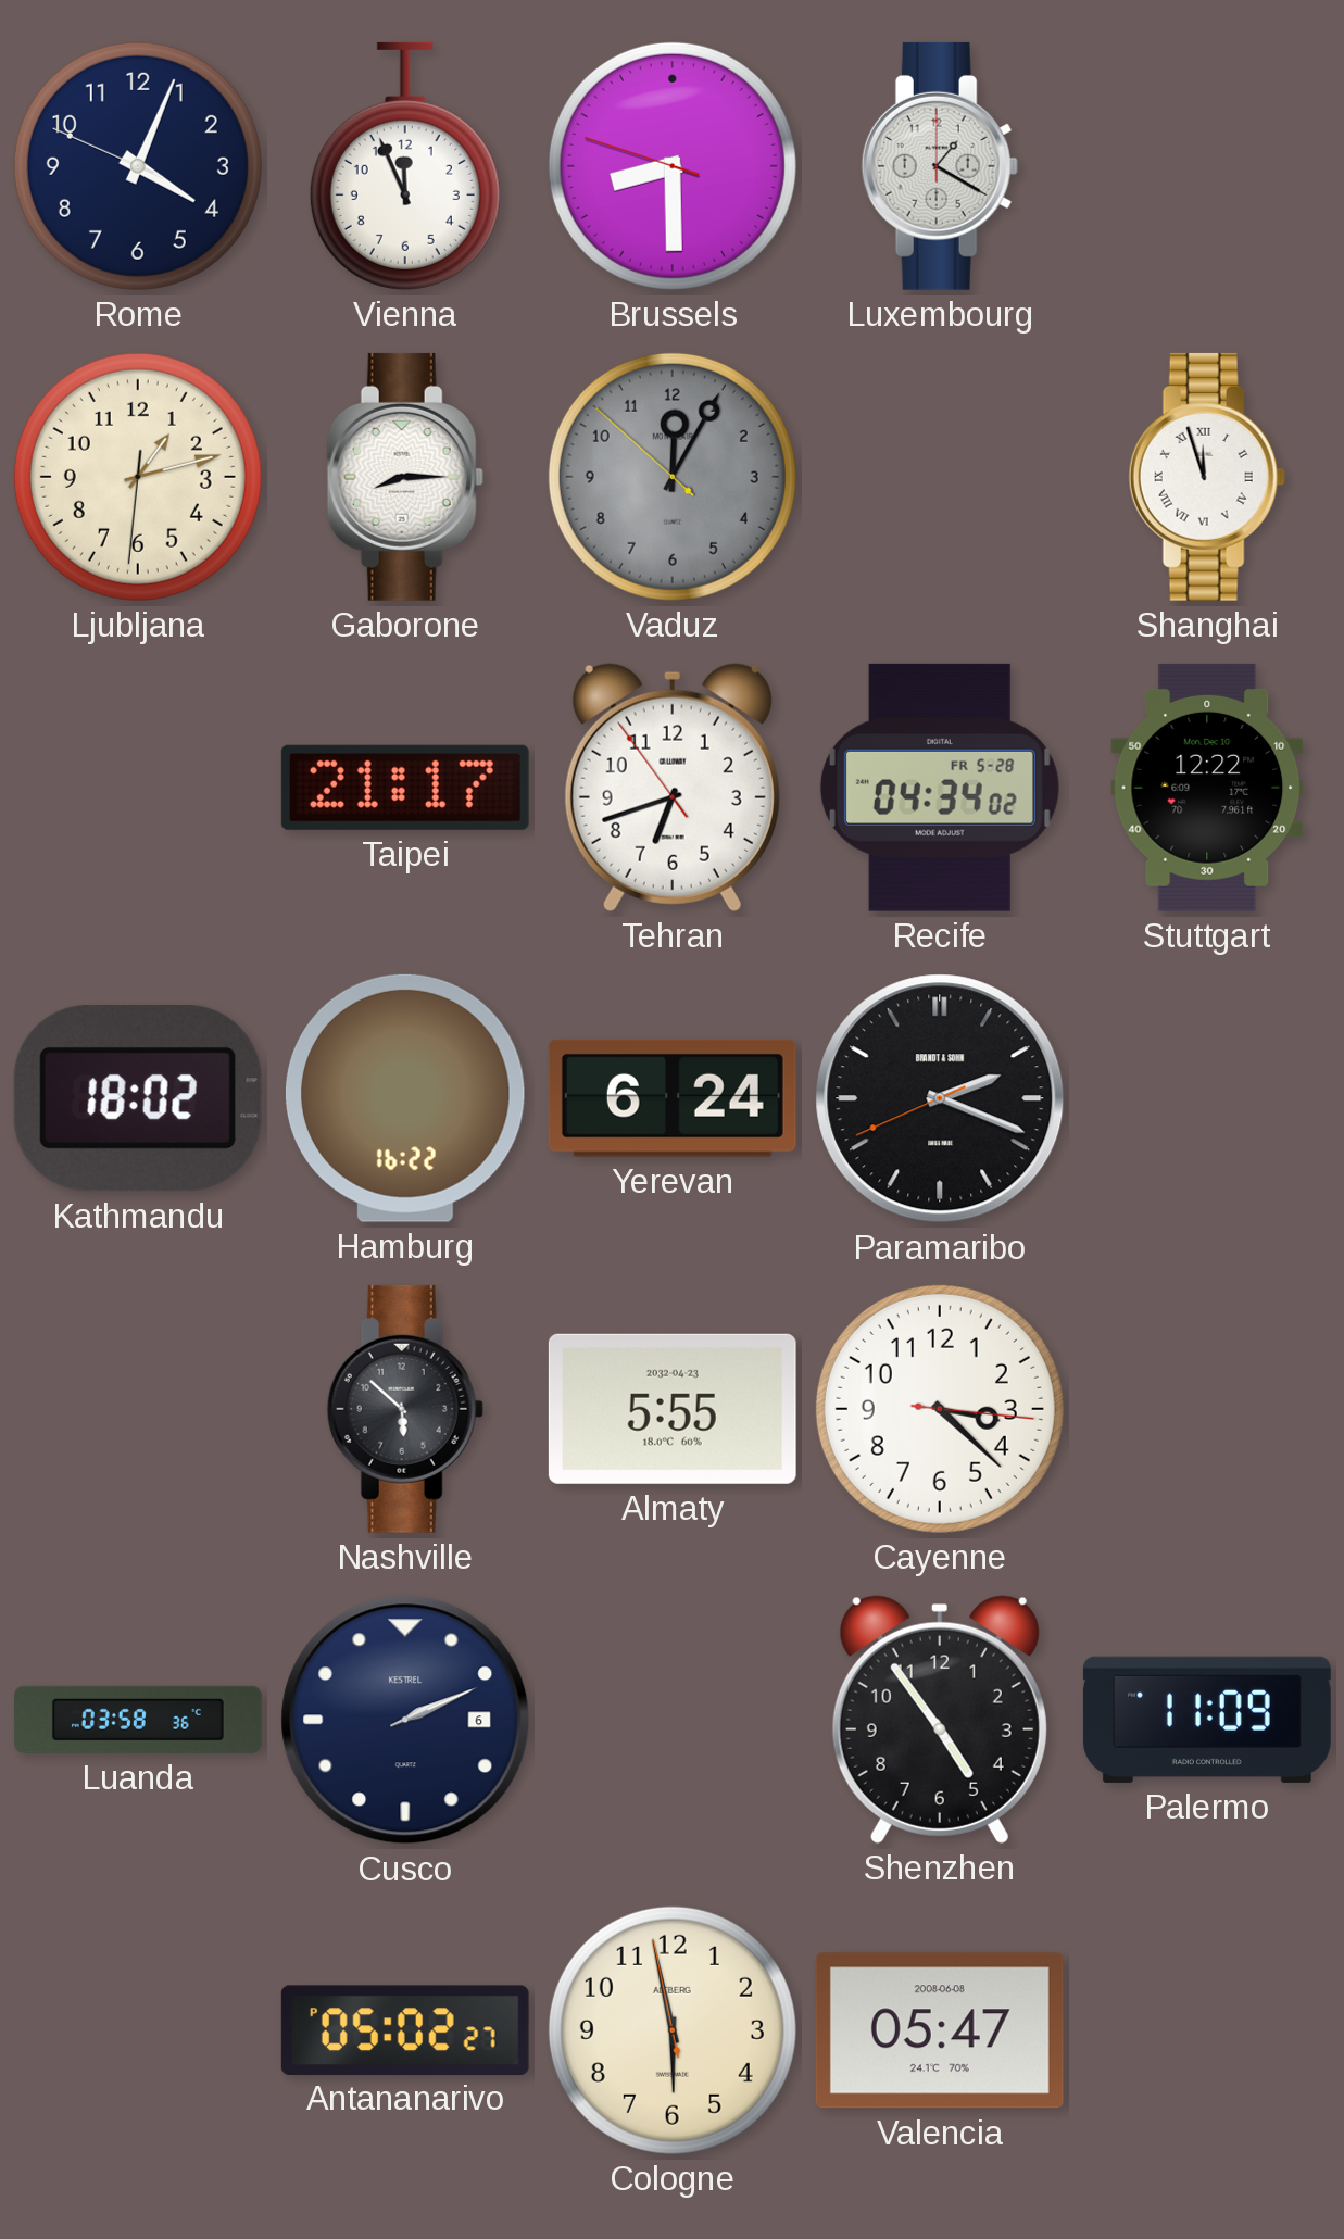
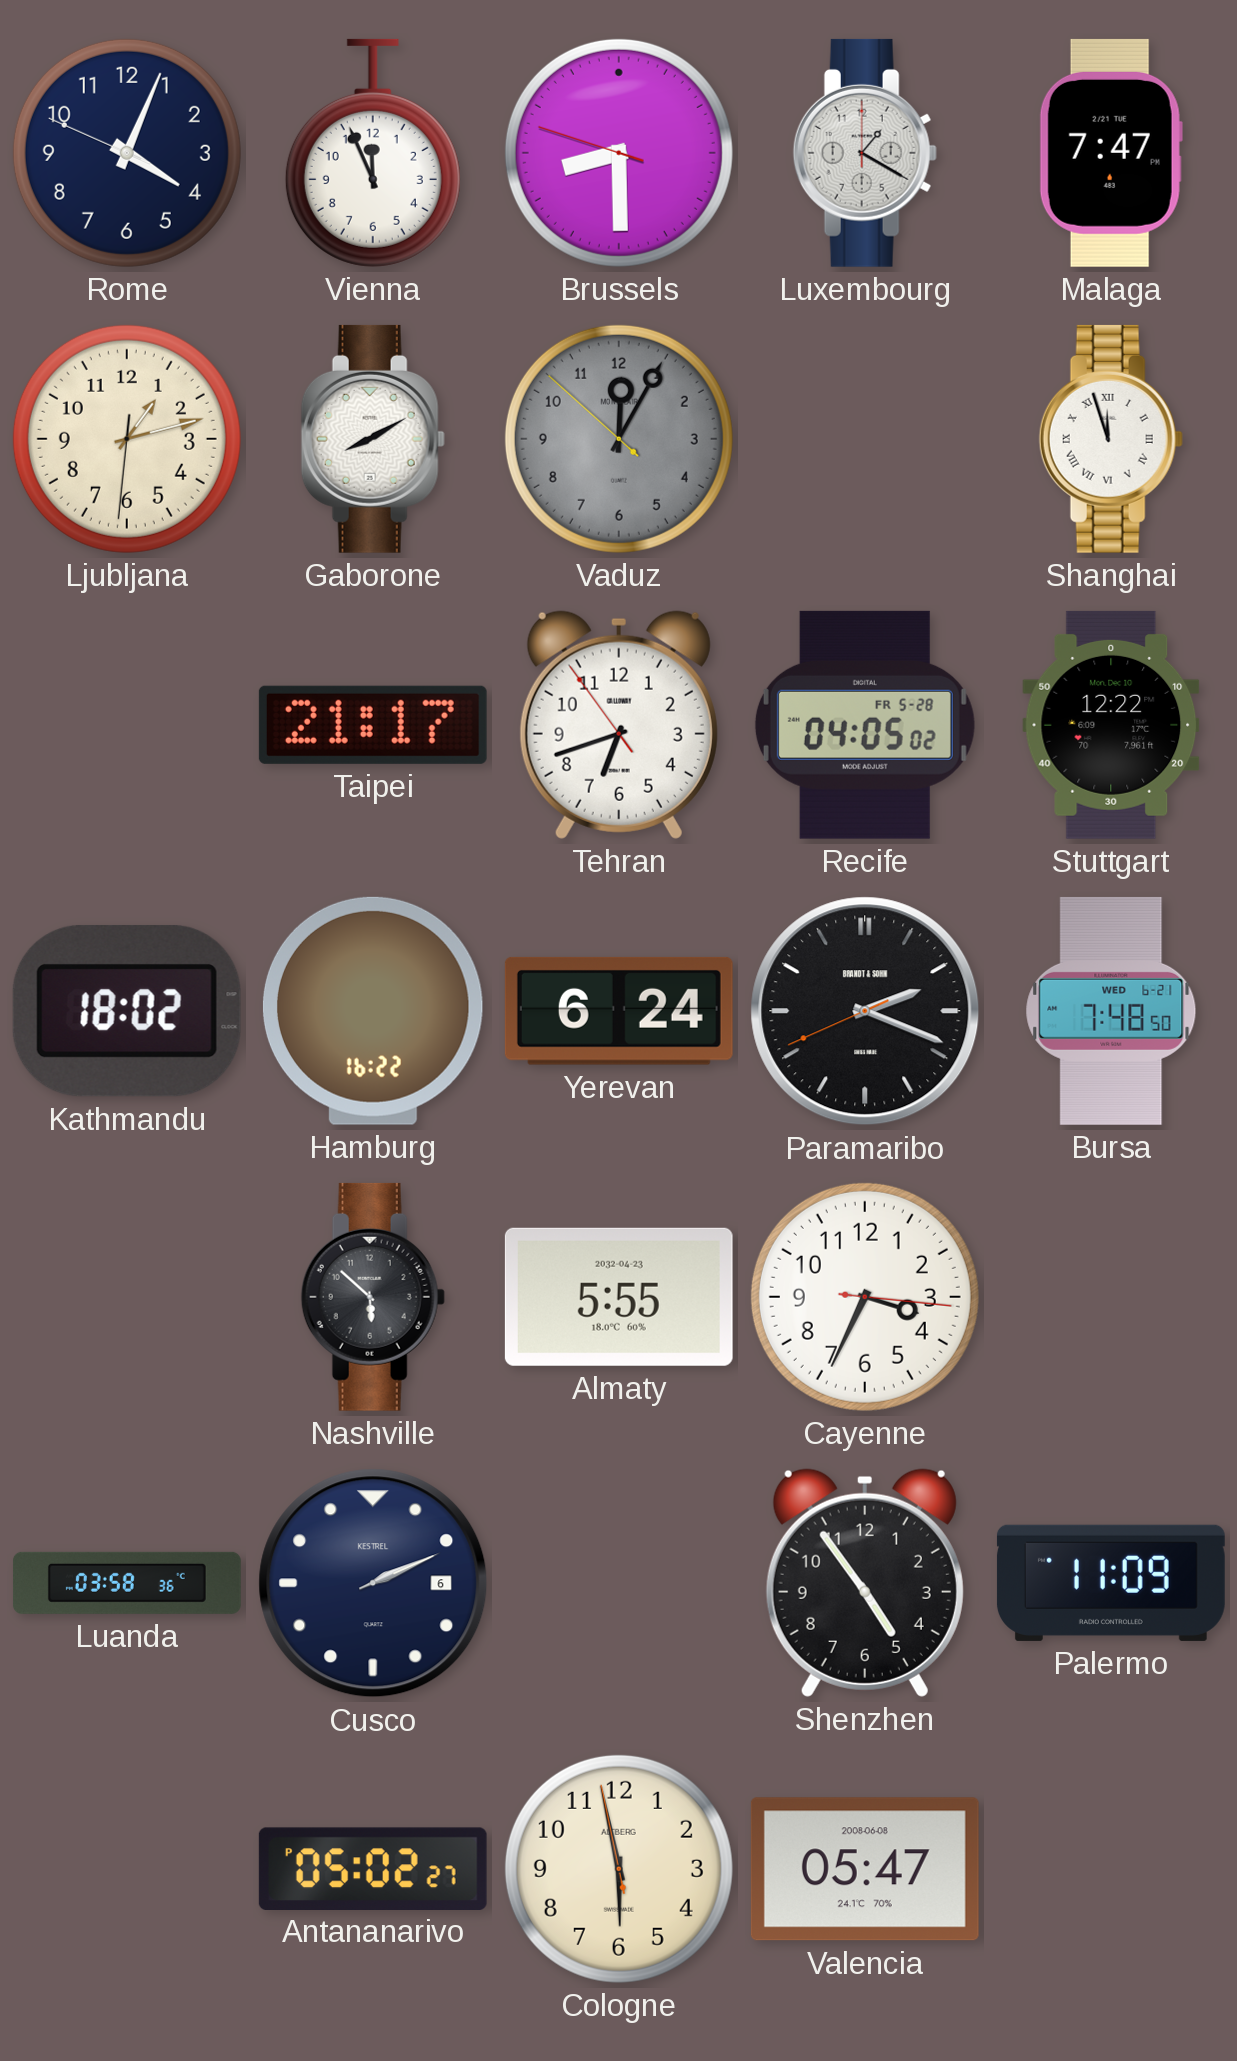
Malaga: none -> 7:47 (1111, 153)
Gaborone: 8:15 -> 8:10 (373, 439)
Recife: 04:34 -> 04:05 (865, 725)
Bursa: none -> 7:48 (1111, 1011)
Cayenne: 3:22 -> 3:34 (865, 1297)
